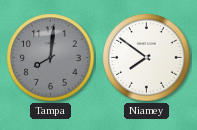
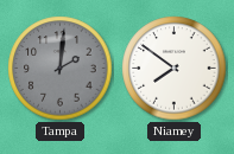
Tampa: 8:01 -> 2:01 (61, 69)
